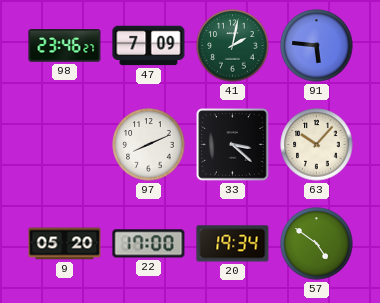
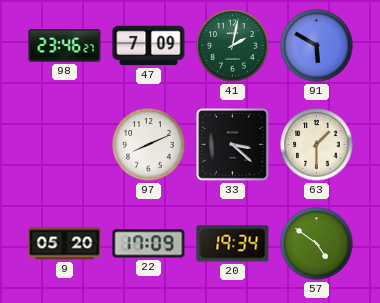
91: 5:46 -> 5:50 (317, 46)
63: 10:07 -> 1:30 (317, 145)
22: 17:00 -> 17:09 (149, 244)
